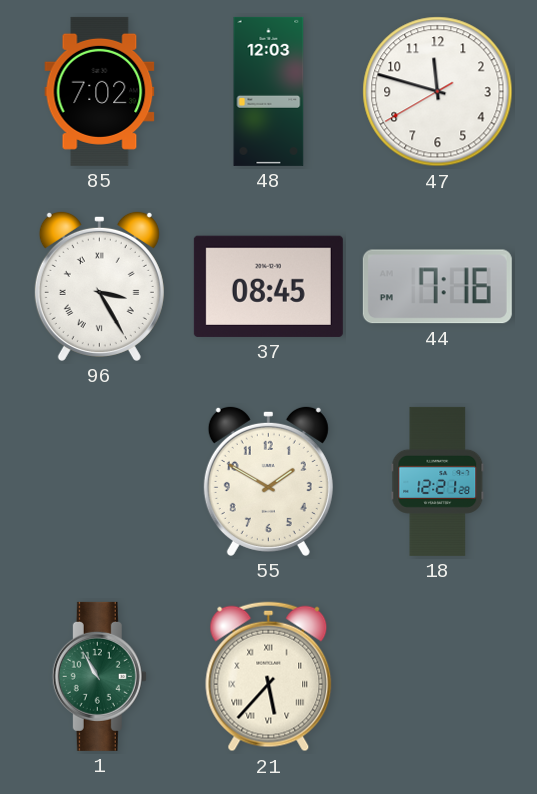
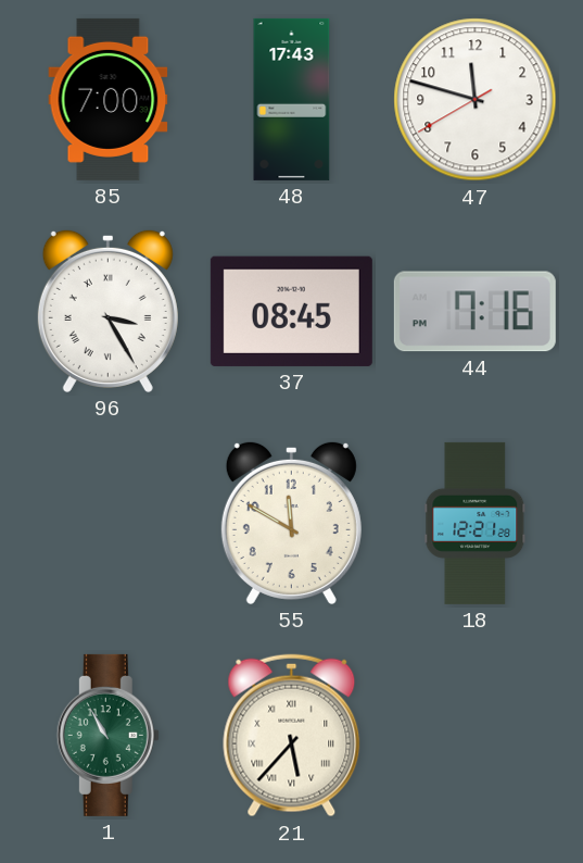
85: 7:02 -> 7:00 (109, 99)
48: 12:03 -> 17:43 (292, 99)
55: 1:50 -> 11:50 (291, 523)
